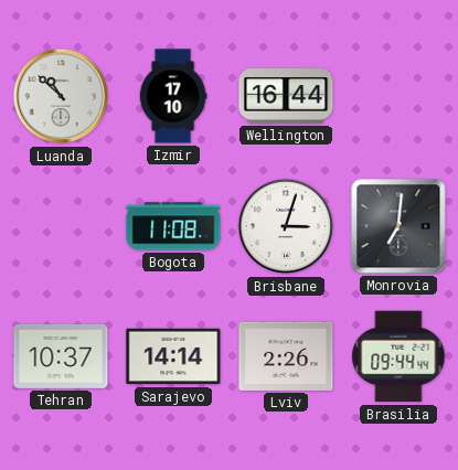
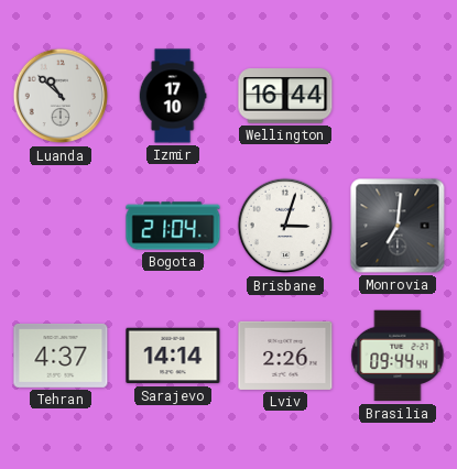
Bogota: 11:08 -> 21:04 (173, 226)
Tehran: 10:37 -> 4:37 (61, 356)
